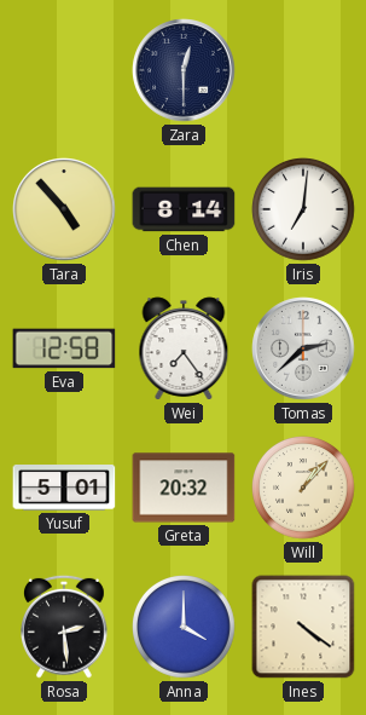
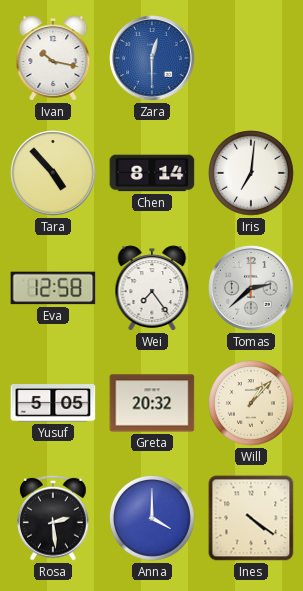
Ivan: none -> 10:17 (53, 58)
Zara dial: navy -> blue (152, 58)
Yusuf: 5:01 -> 5:05 (53, 404)
